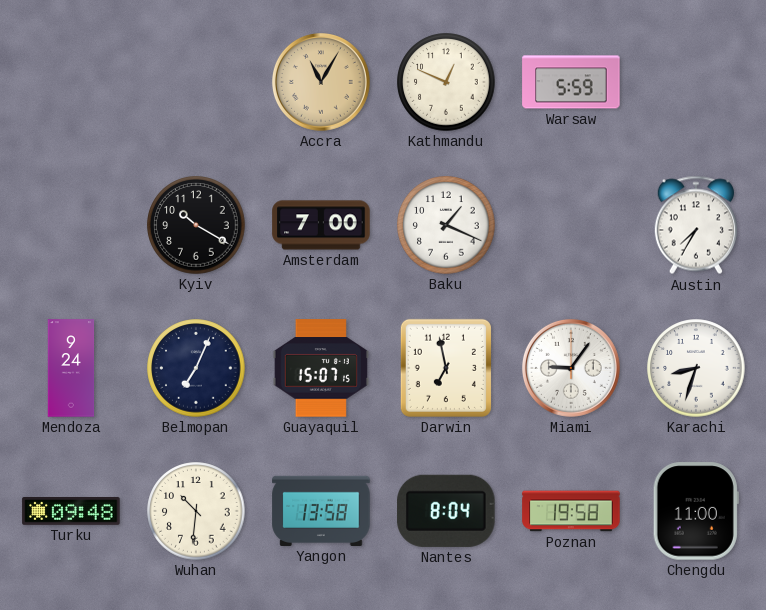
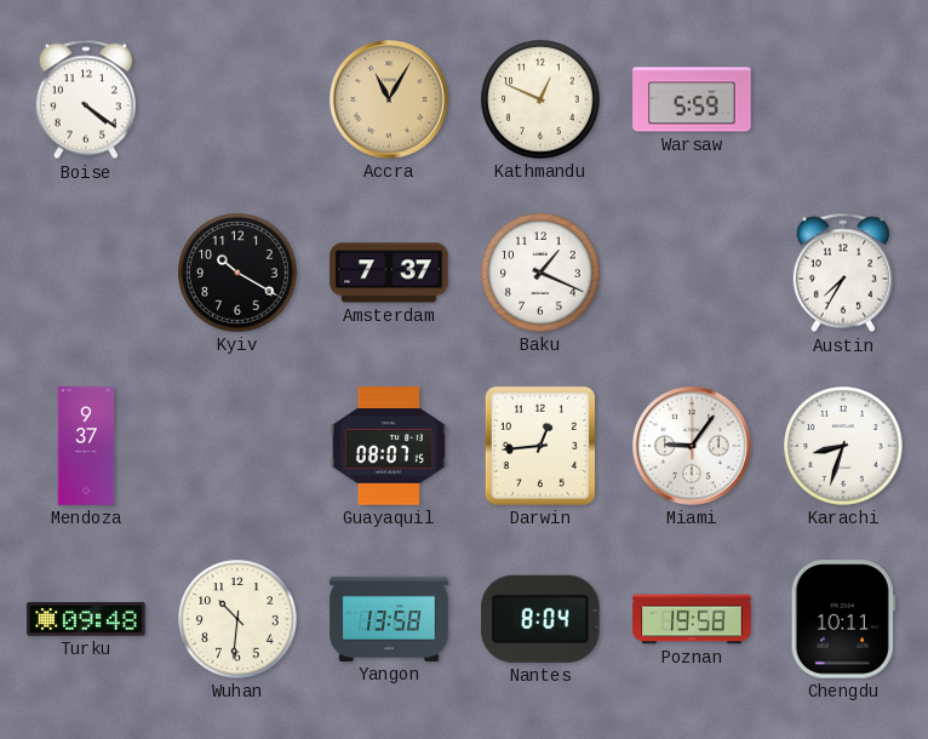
Boise: none -> 4:21 (86, 99)
Amsterdam: 7:00 -> 7:37 (389, 273)
Mendoza: 9:24 -> 9:37 (86, 446)
Belmopan: 7:04 -> none (196, 368)
Guayaquil: 15:07 -> 08:07 (388, 446)
Darwin: 6:58 -> 12:44 (540, 446)
Chengdu: 11:00 -> 10:11 (843, 619)
